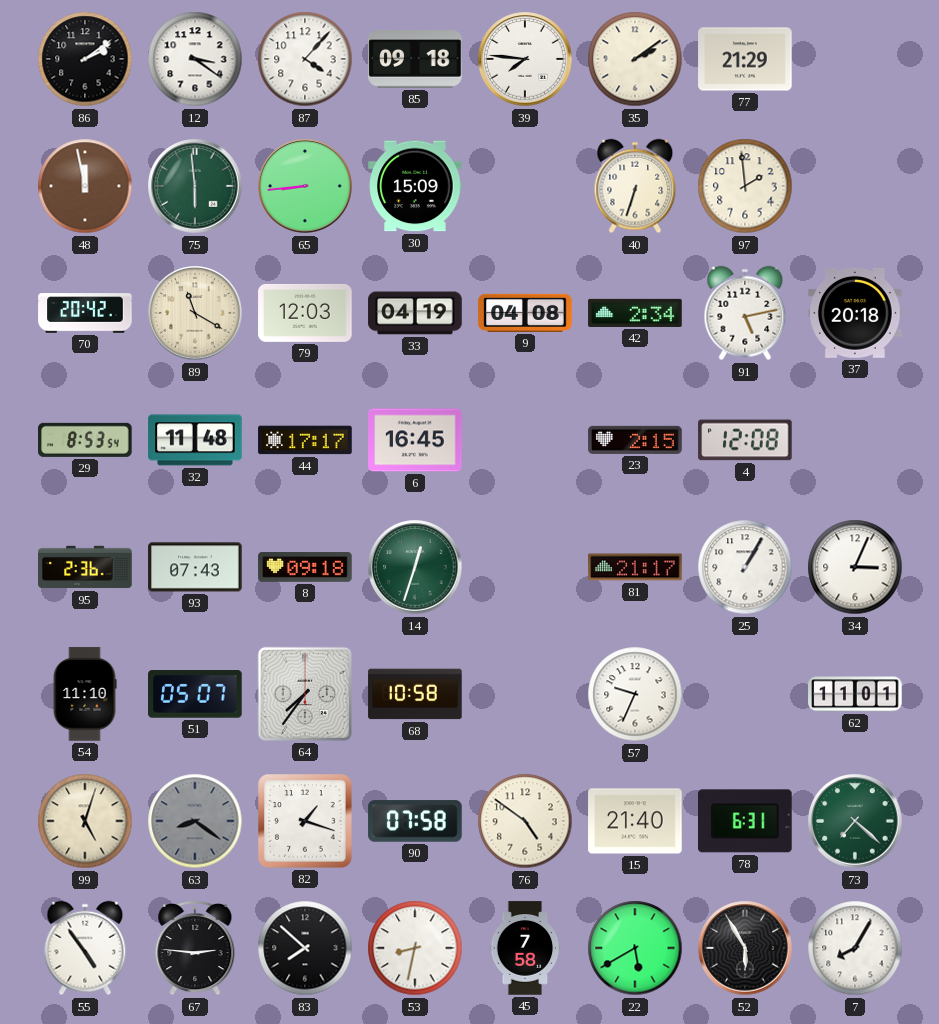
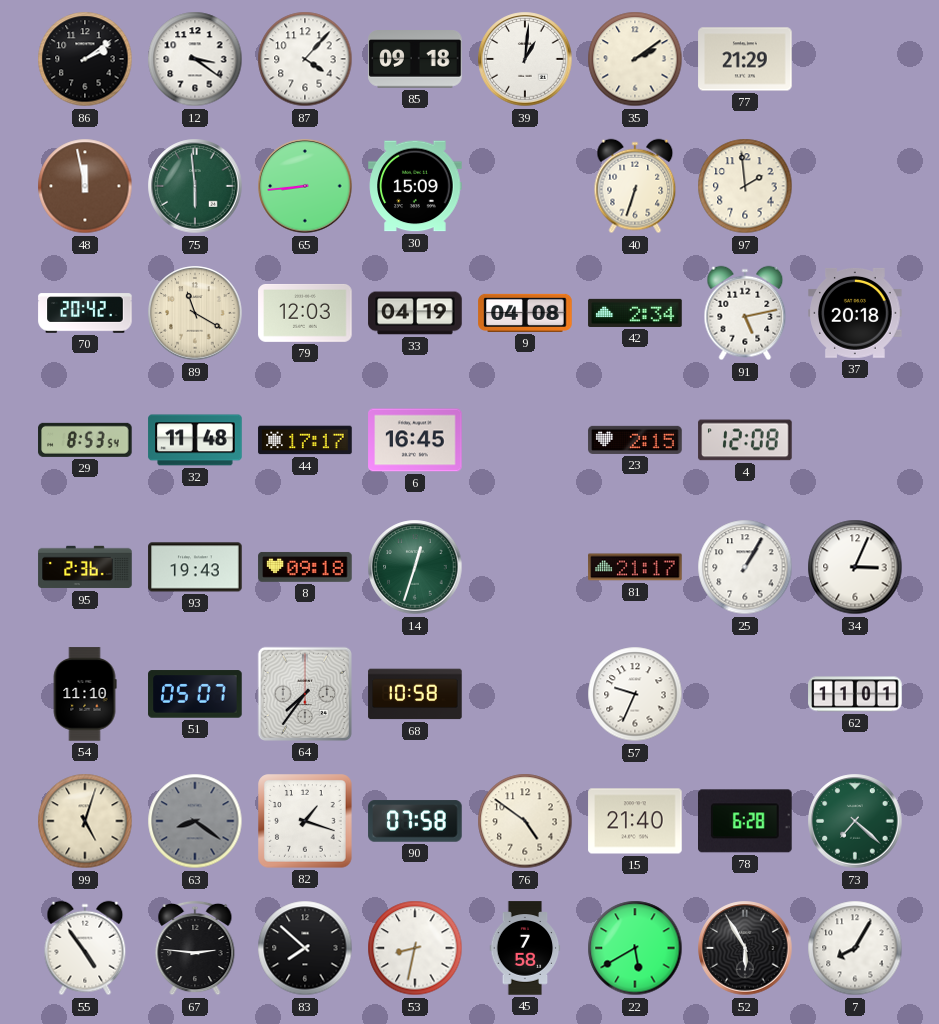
39: 7:46 -> 1:01 (525, 59)
93: 07:43 -> 19:43 (195, 567)
78: 6:31 -> 6:28 (746, 821)
